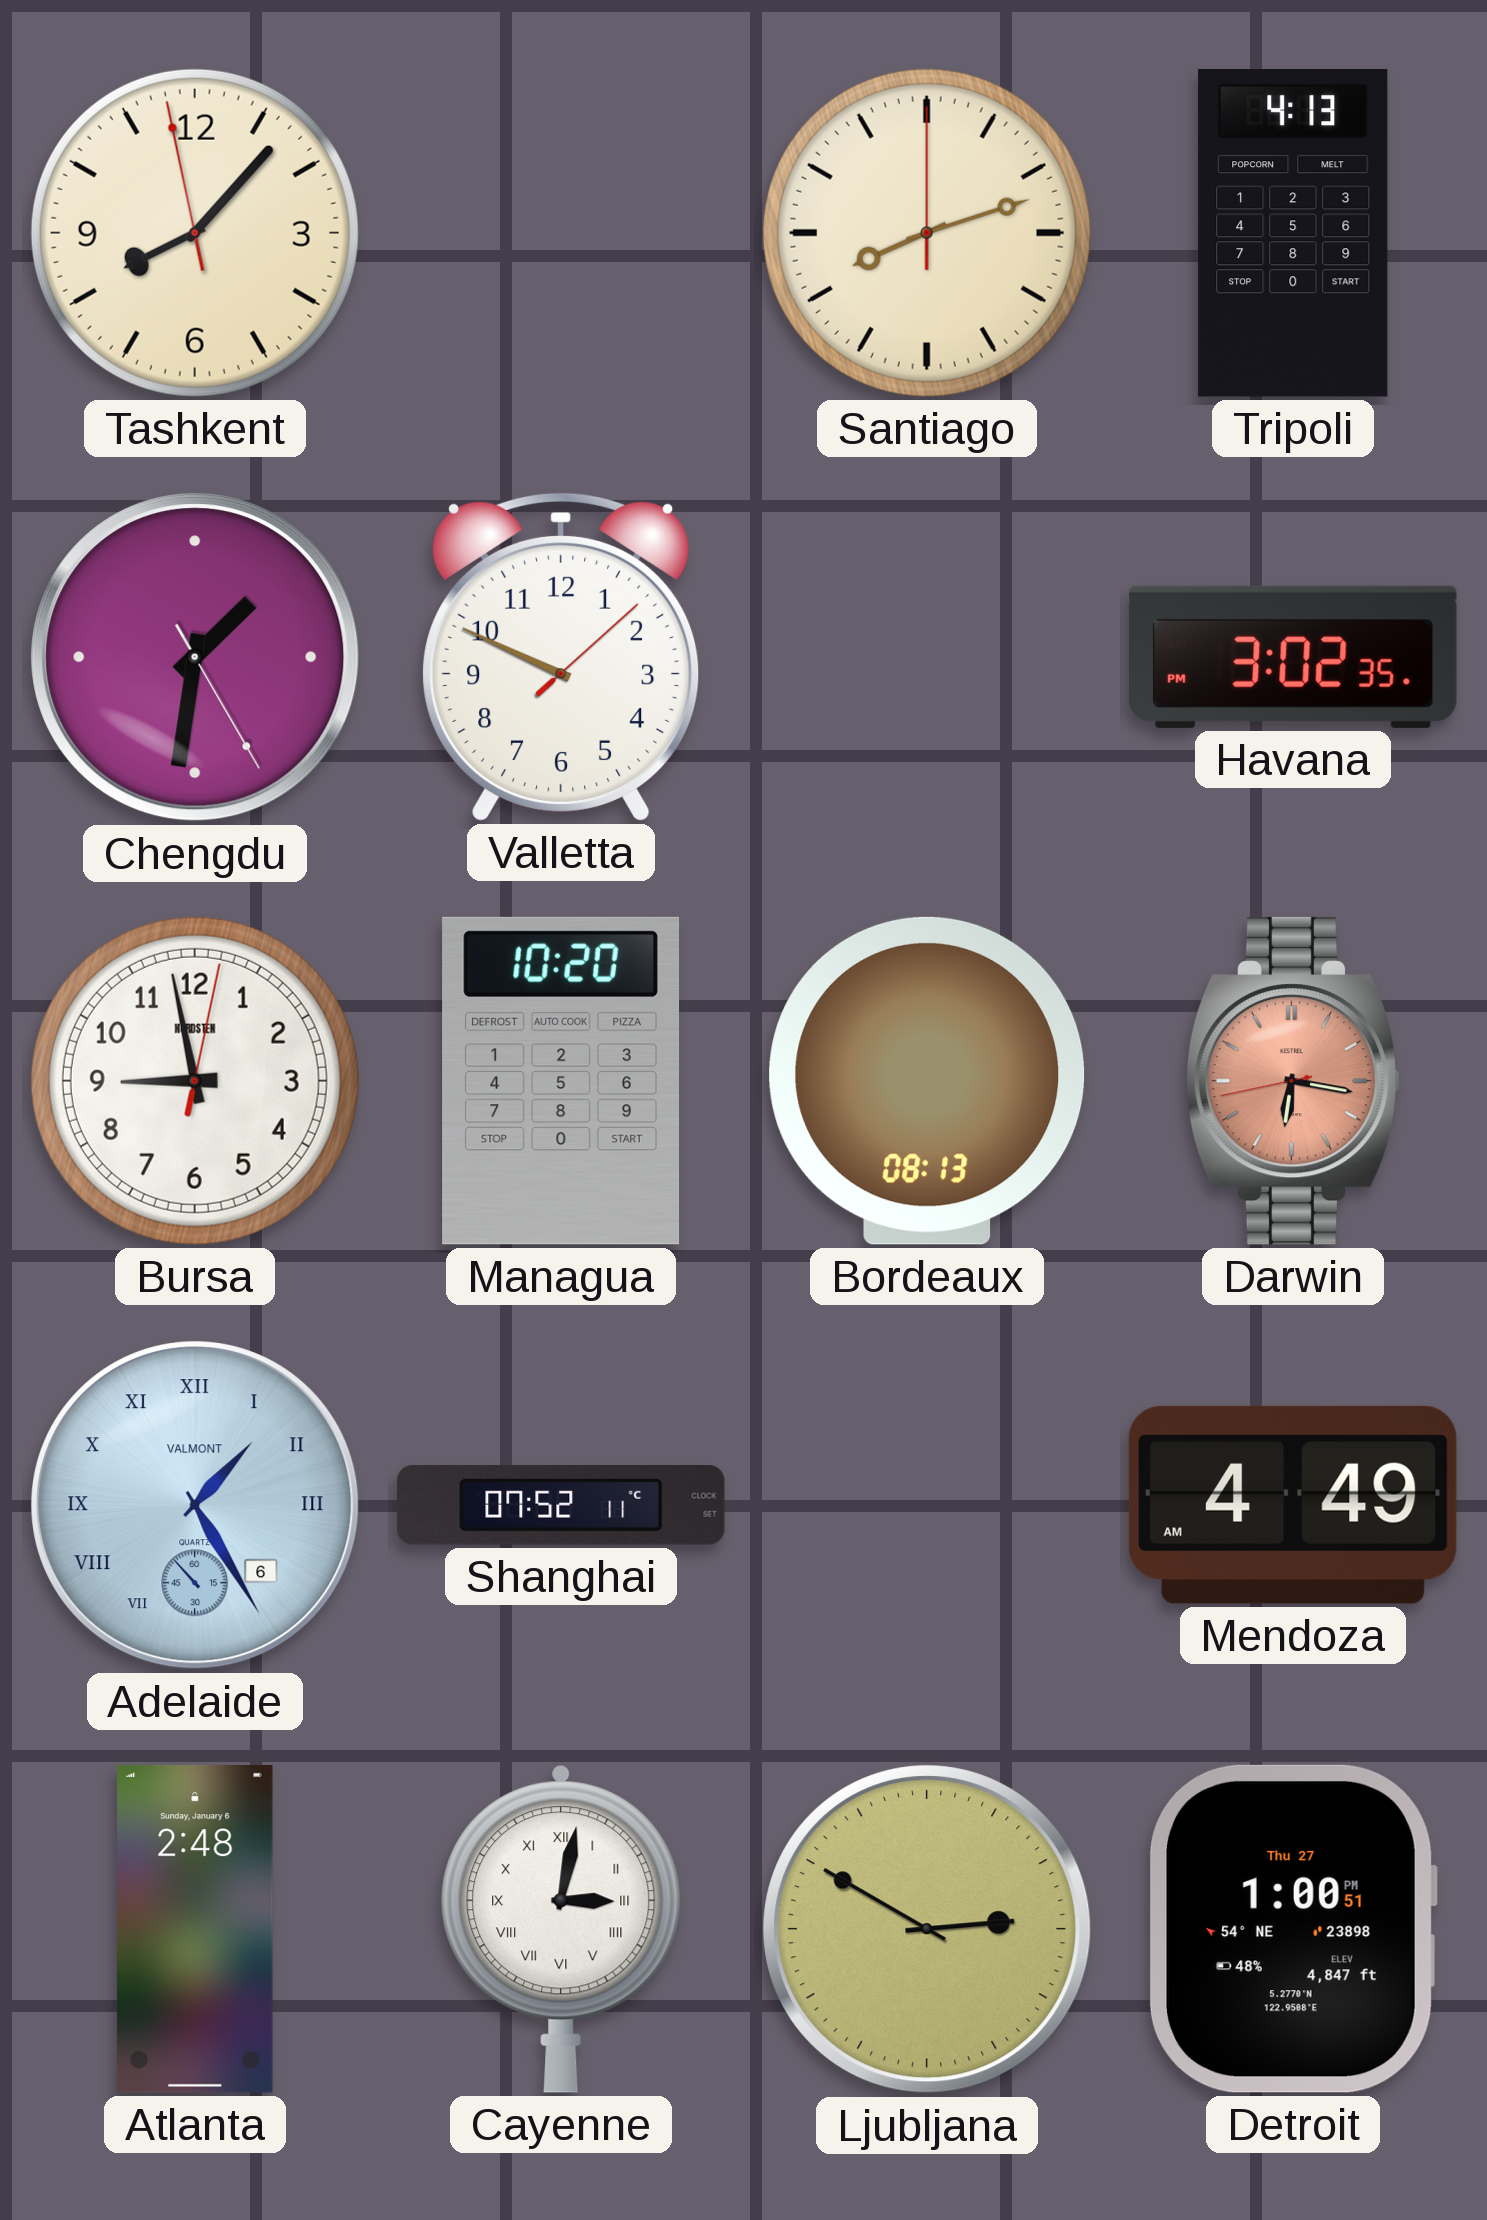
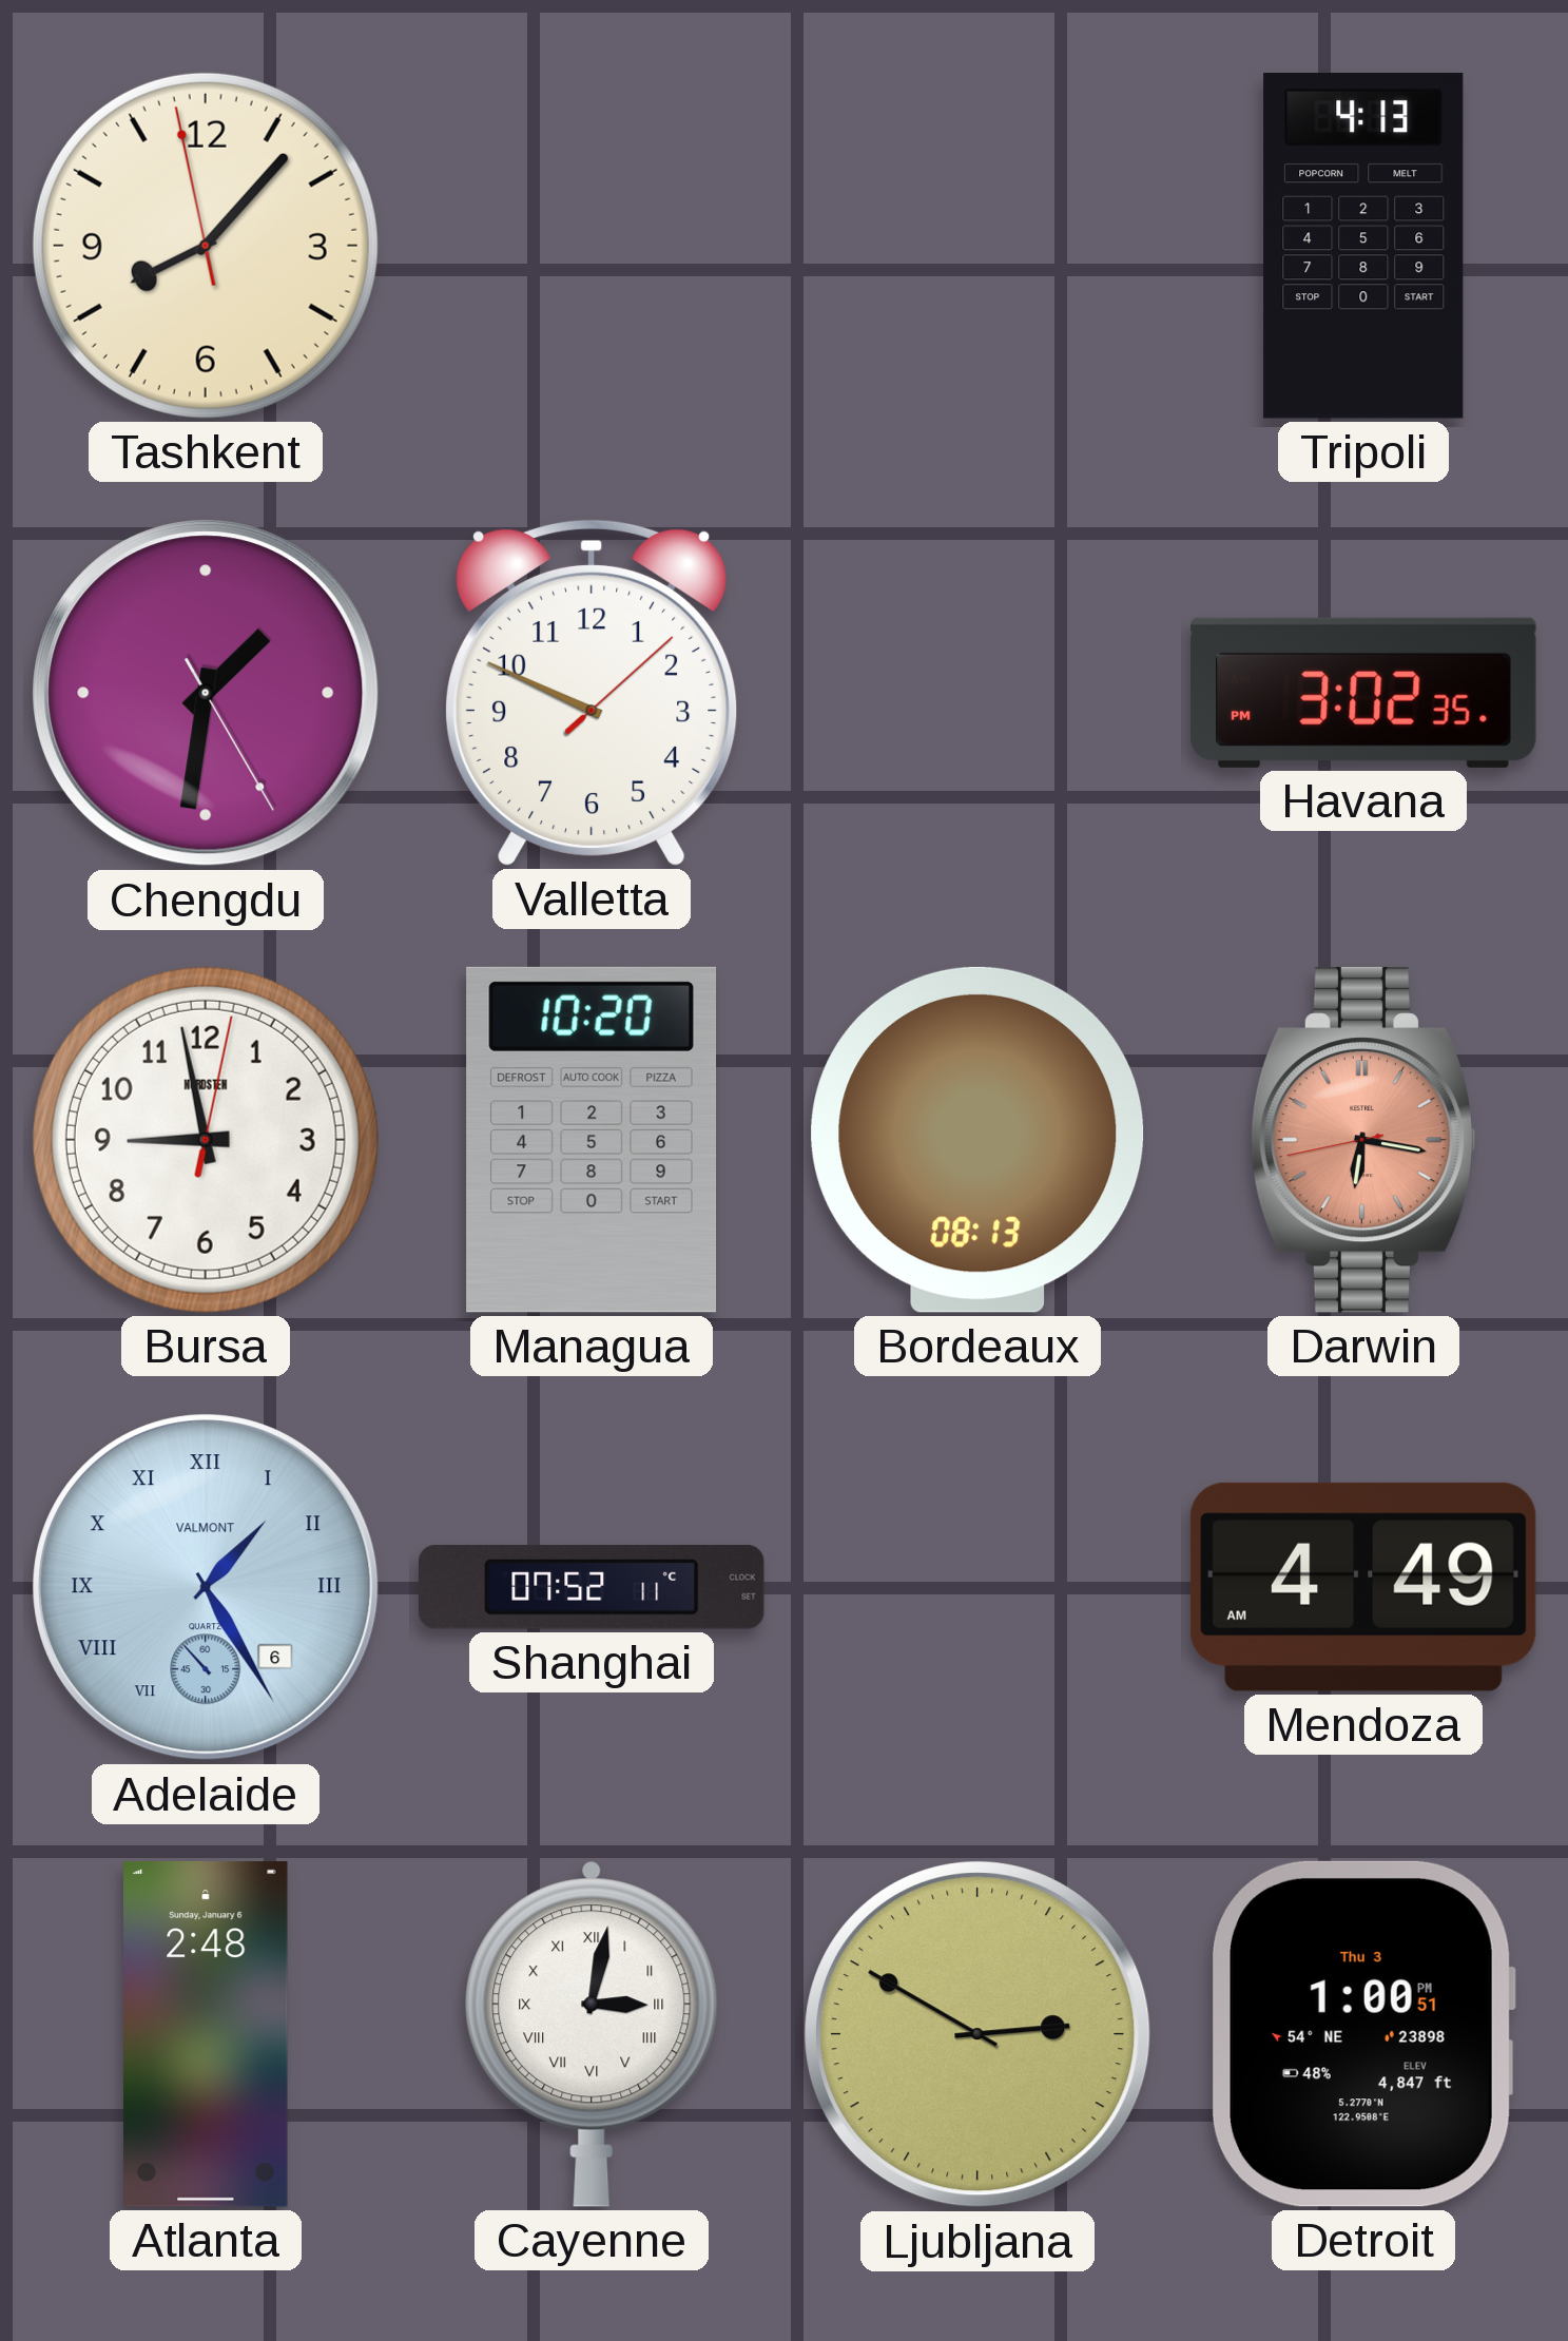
Santiago: 8:12 -> none (927, 233)
Detroit date: Thu 27 -> Thu 3 (1363, 2034)
